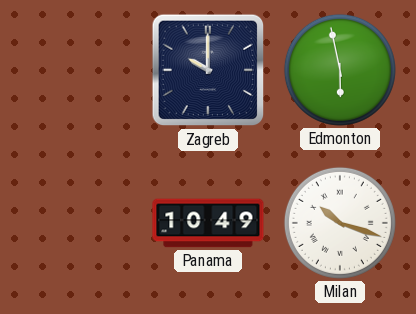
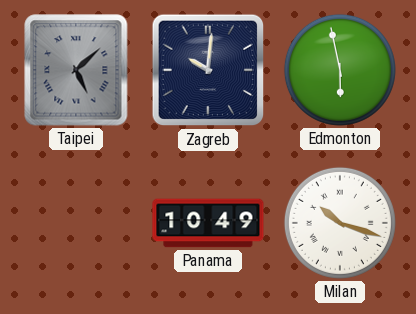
Taipei: none -> 5:08 (76, 70)
Zagreb: 10:00 -> 10:01 (208, 70)
